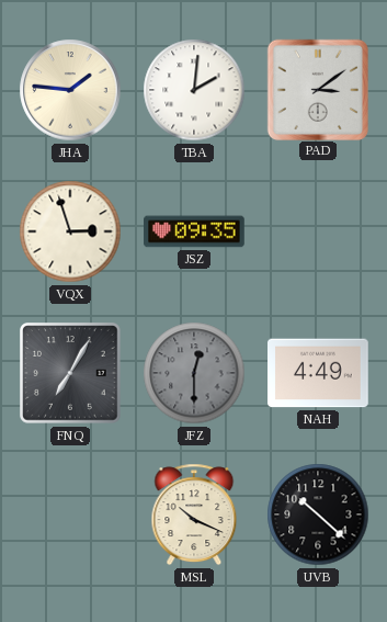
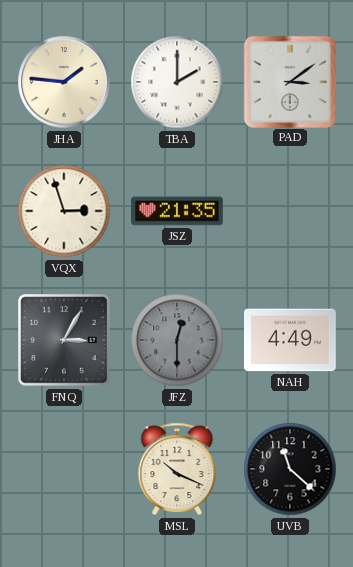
TBA: 2:01 -> 2:00 (177, 82)
JSZ: 09:35 -> 21:35 (177, 211)
FNQ: 7:05 -> 3:05 (64, 340)
UVB: 10:22 -> 11:22 (290, 469)
